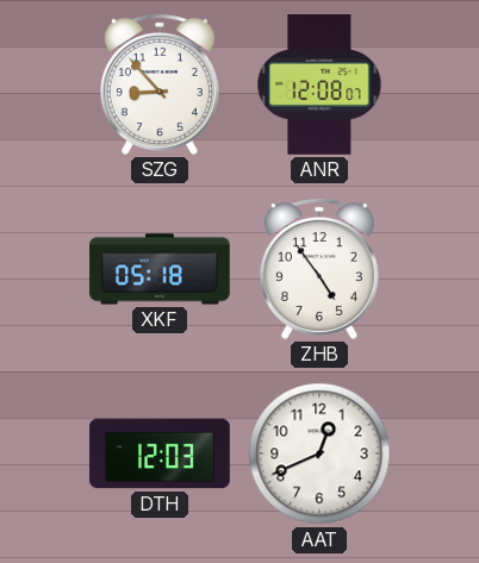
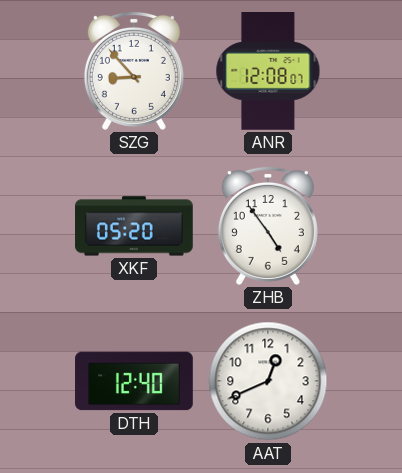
XKF: 05:18 -> 05:20 (134, 226)
DTH: 12:03 -> 12:40 (134, 381)
